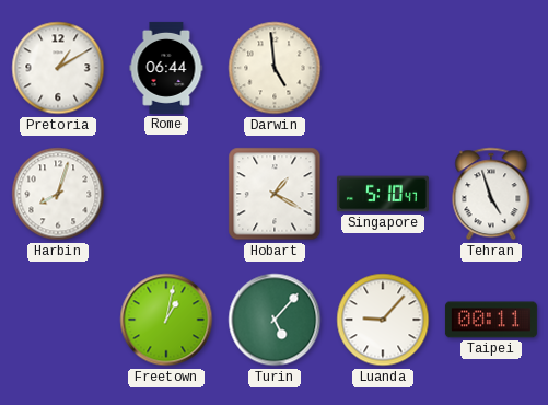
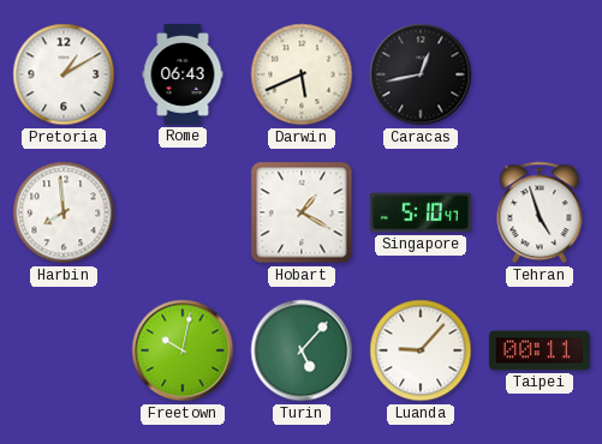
Rome: 06:44 -> 06:43 (183, 74)
Darwin: 4:59 -> 5:41 (302, 74)
Caracas: none -> 12:43 (421, 74)
Harbin: 8:03 -> 7:59 (64, 212)
Freetown: 1:02 -> 10:02 (183, 350)
